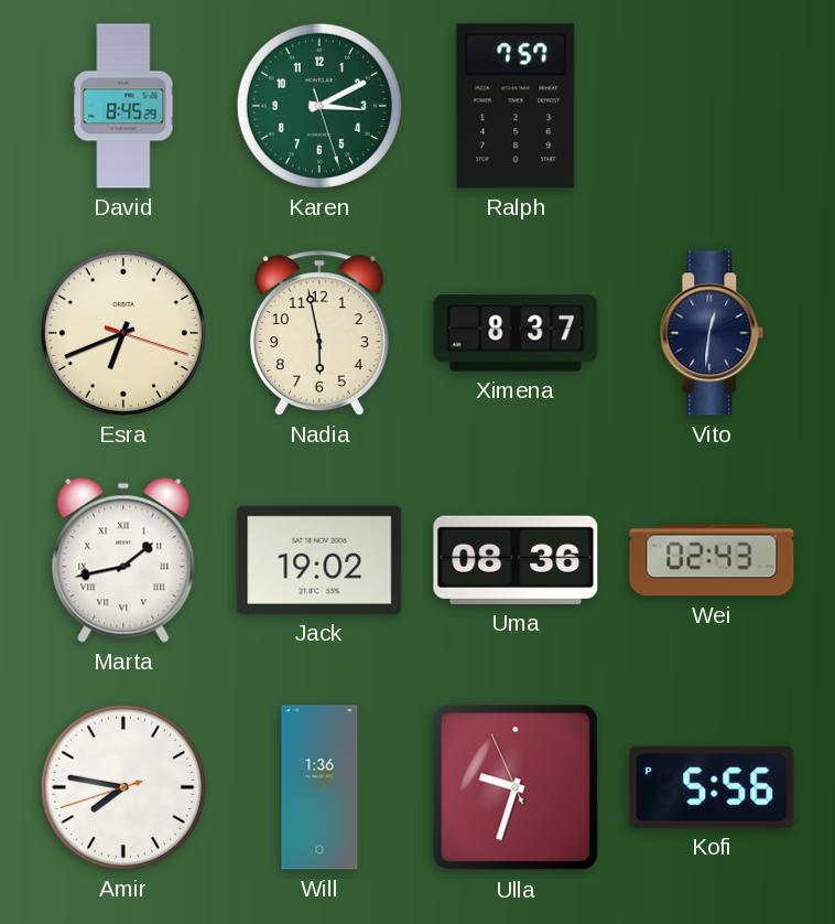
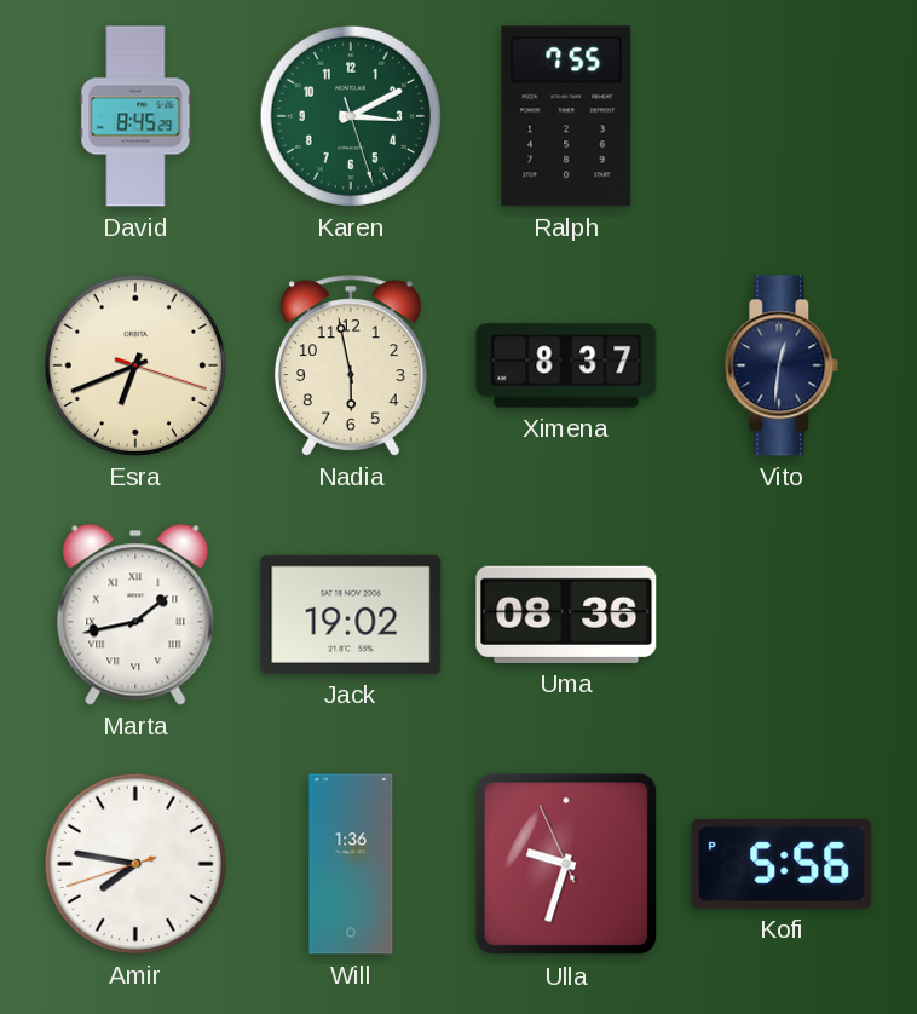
Ralph: 7:57 -> 7:55 (566, 116)
Wei: 02:43 -> none (712, 560)
